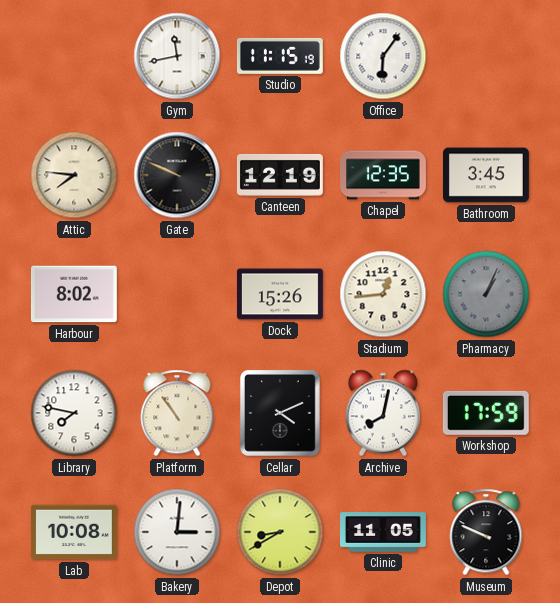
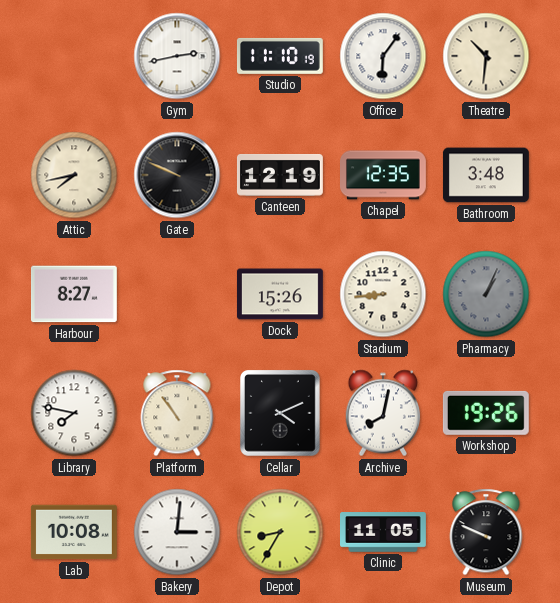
Gym: 11:43 -> 2:43 (177, 56)
Studio: 11:15 -> 11:10 (280, 56)
Theatre: none -> 10:31 (486, 56)
Attic: 7:46 -> 7:43 (74, 175)
Bathroom: 3:45 -> 3:48 (486, 175)
Harbour: 8:02 -> 8:27 (74, 294)
Stadium: 12:44 -> 8:44 (383, 294)
Workshop: 17:59 -> 19:26 (486, 413)
Depot: 8:40 -> 8:35 (280, 532)
